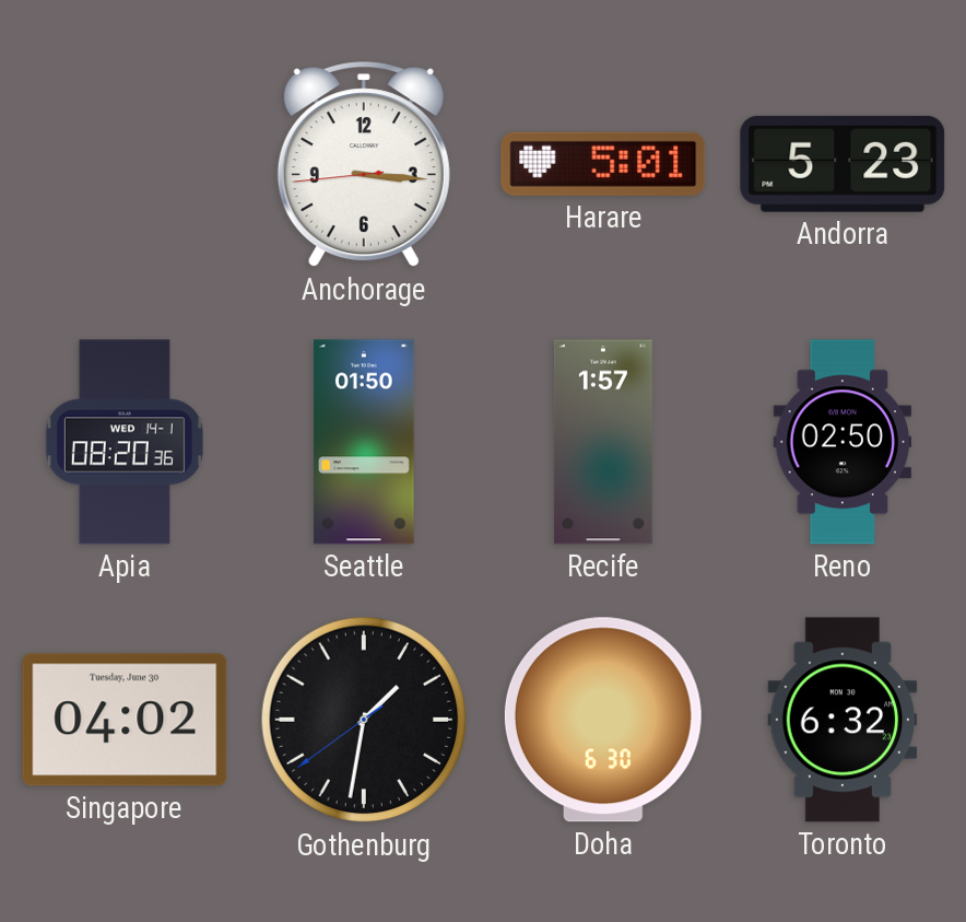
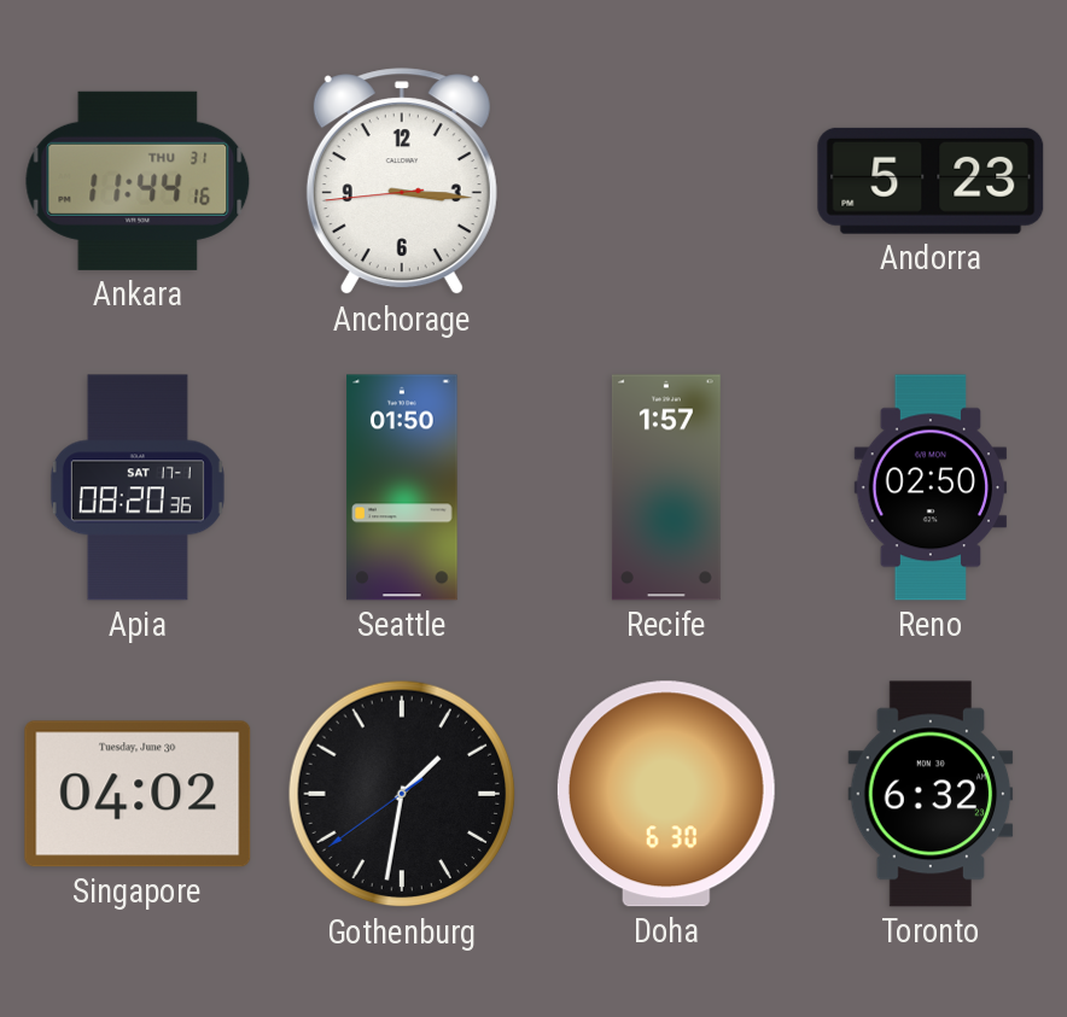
Ankara: none -> 11:44 (138, 181)
Harare: 5:01 -> none (603, 164)
Apia date: WED 14-1 -> SAT 17-1 (138, 487)
